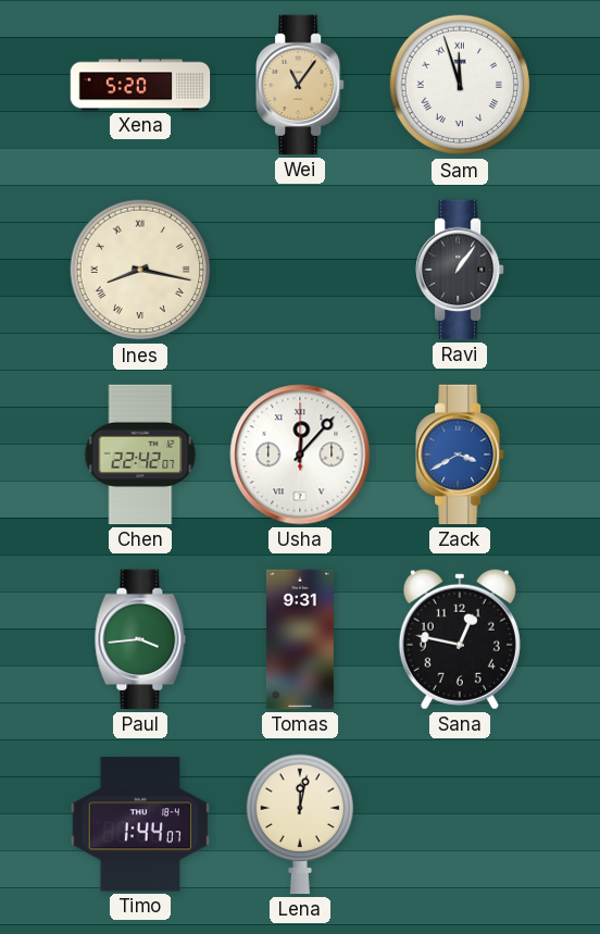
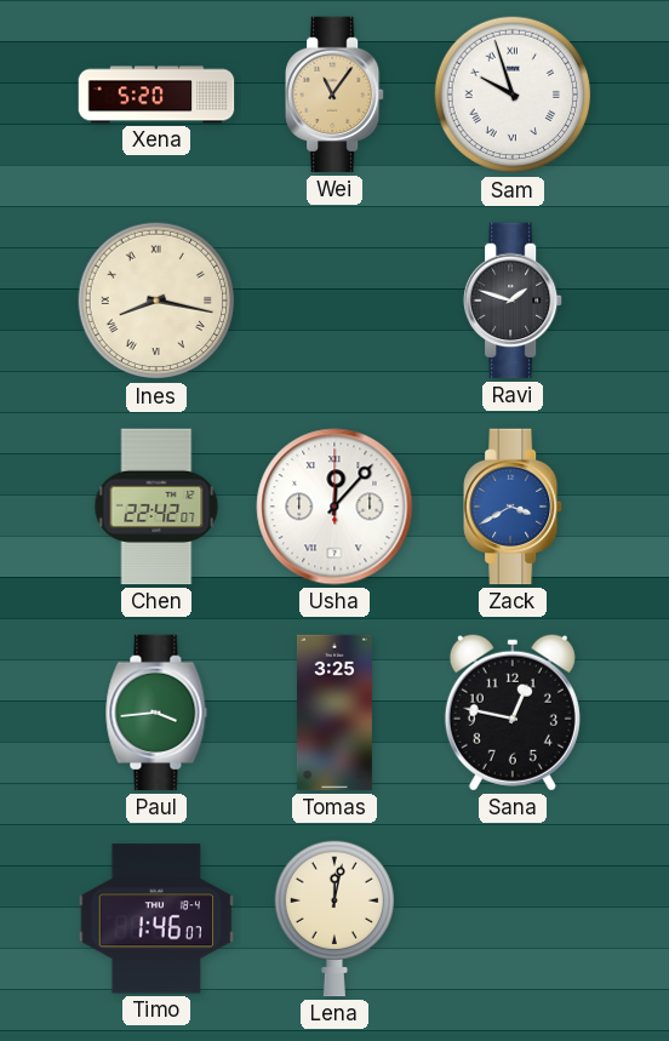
Sam: 11:57 -> 9:57 (513, 95)
Ravi: 1:06 -> 1:48 (514, 301)
Tomas: 9:31 -> 3:25 (334, 713)
Timo: 1:44 -> 1:46 (156, 919)
